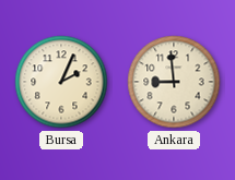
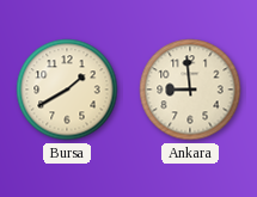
Bursa: 2:04 -> 1:40 (67, 90)
